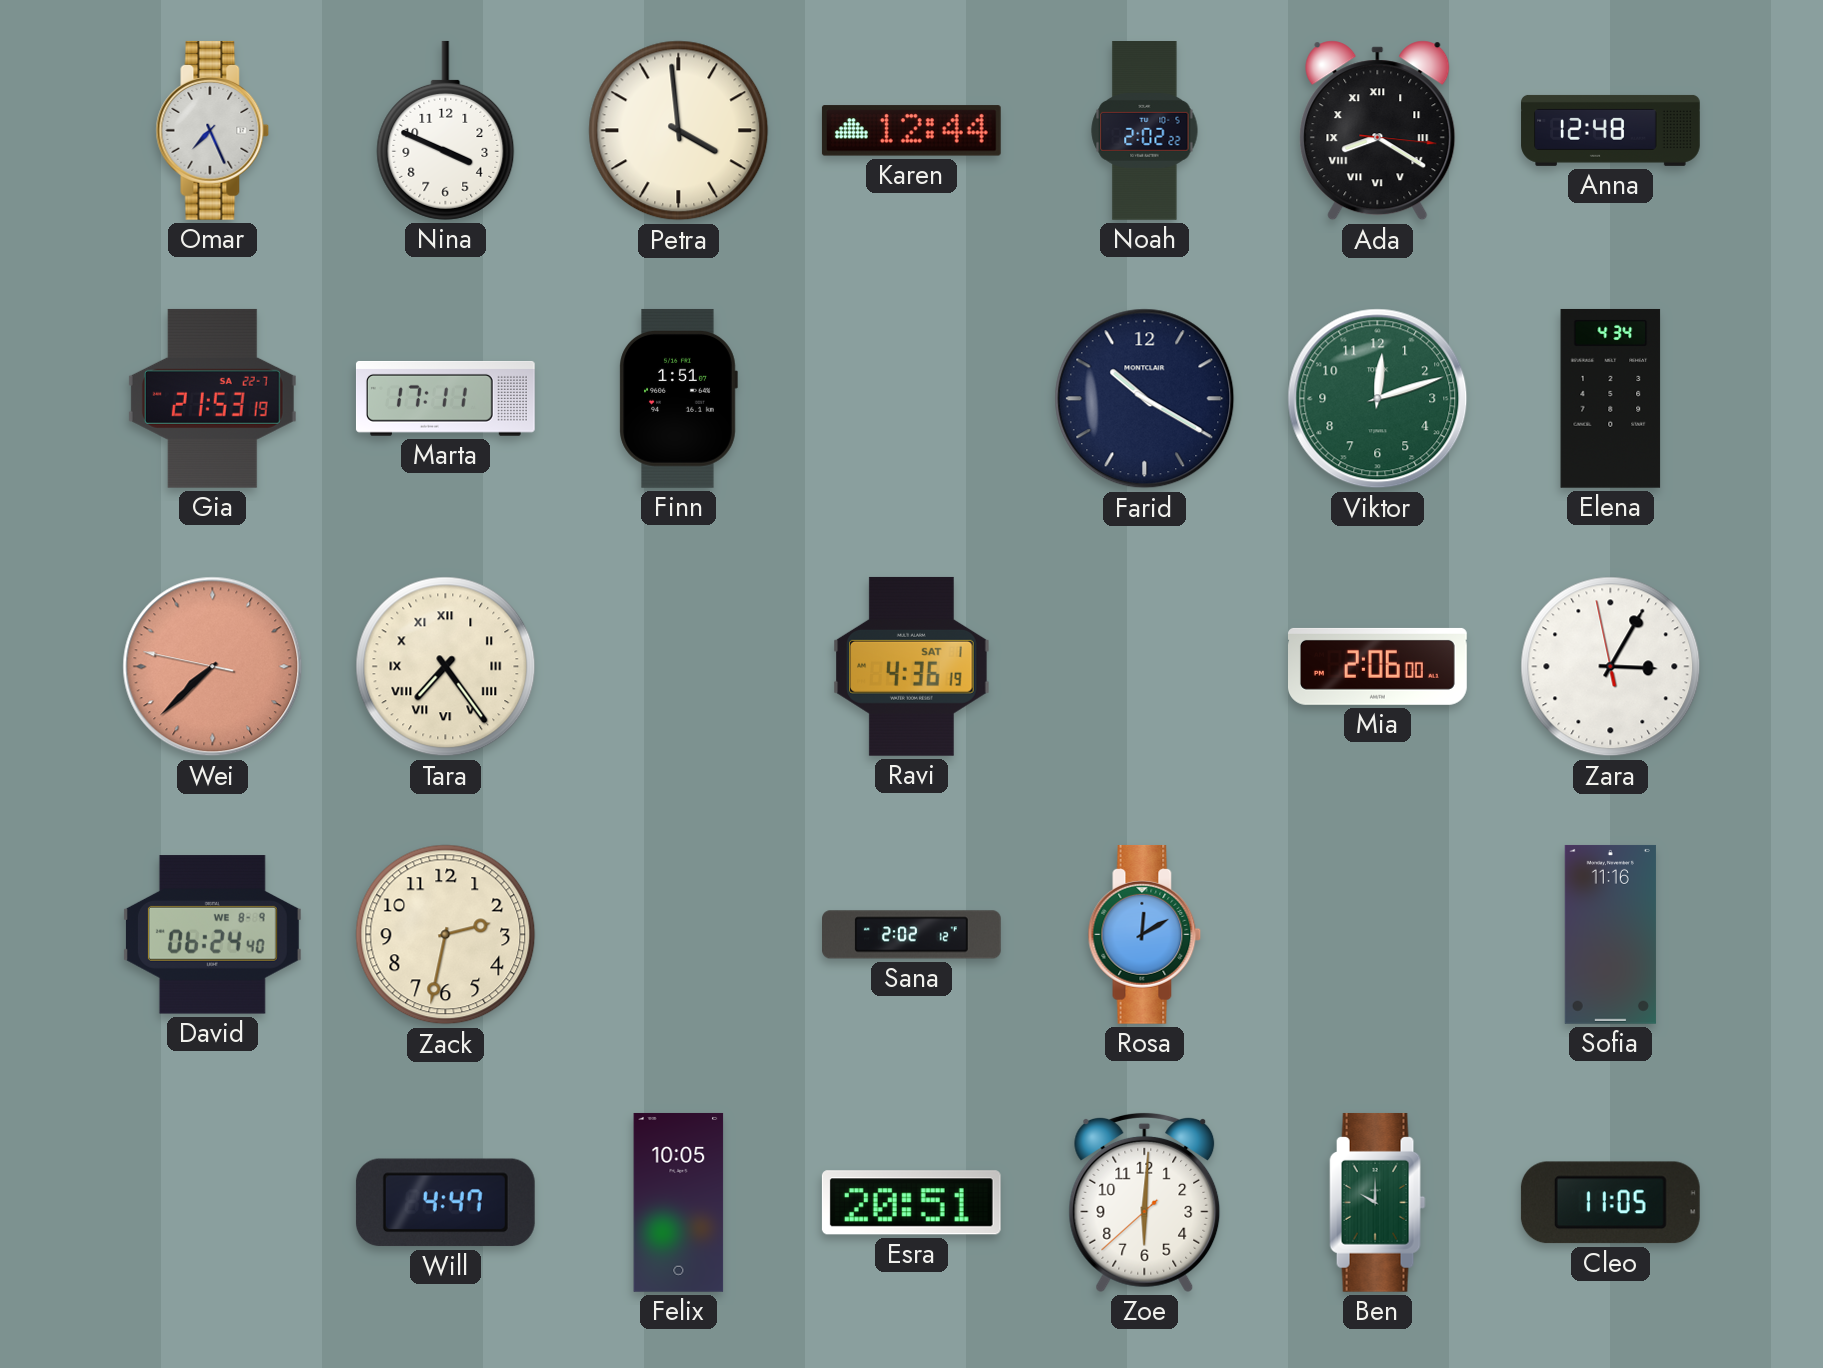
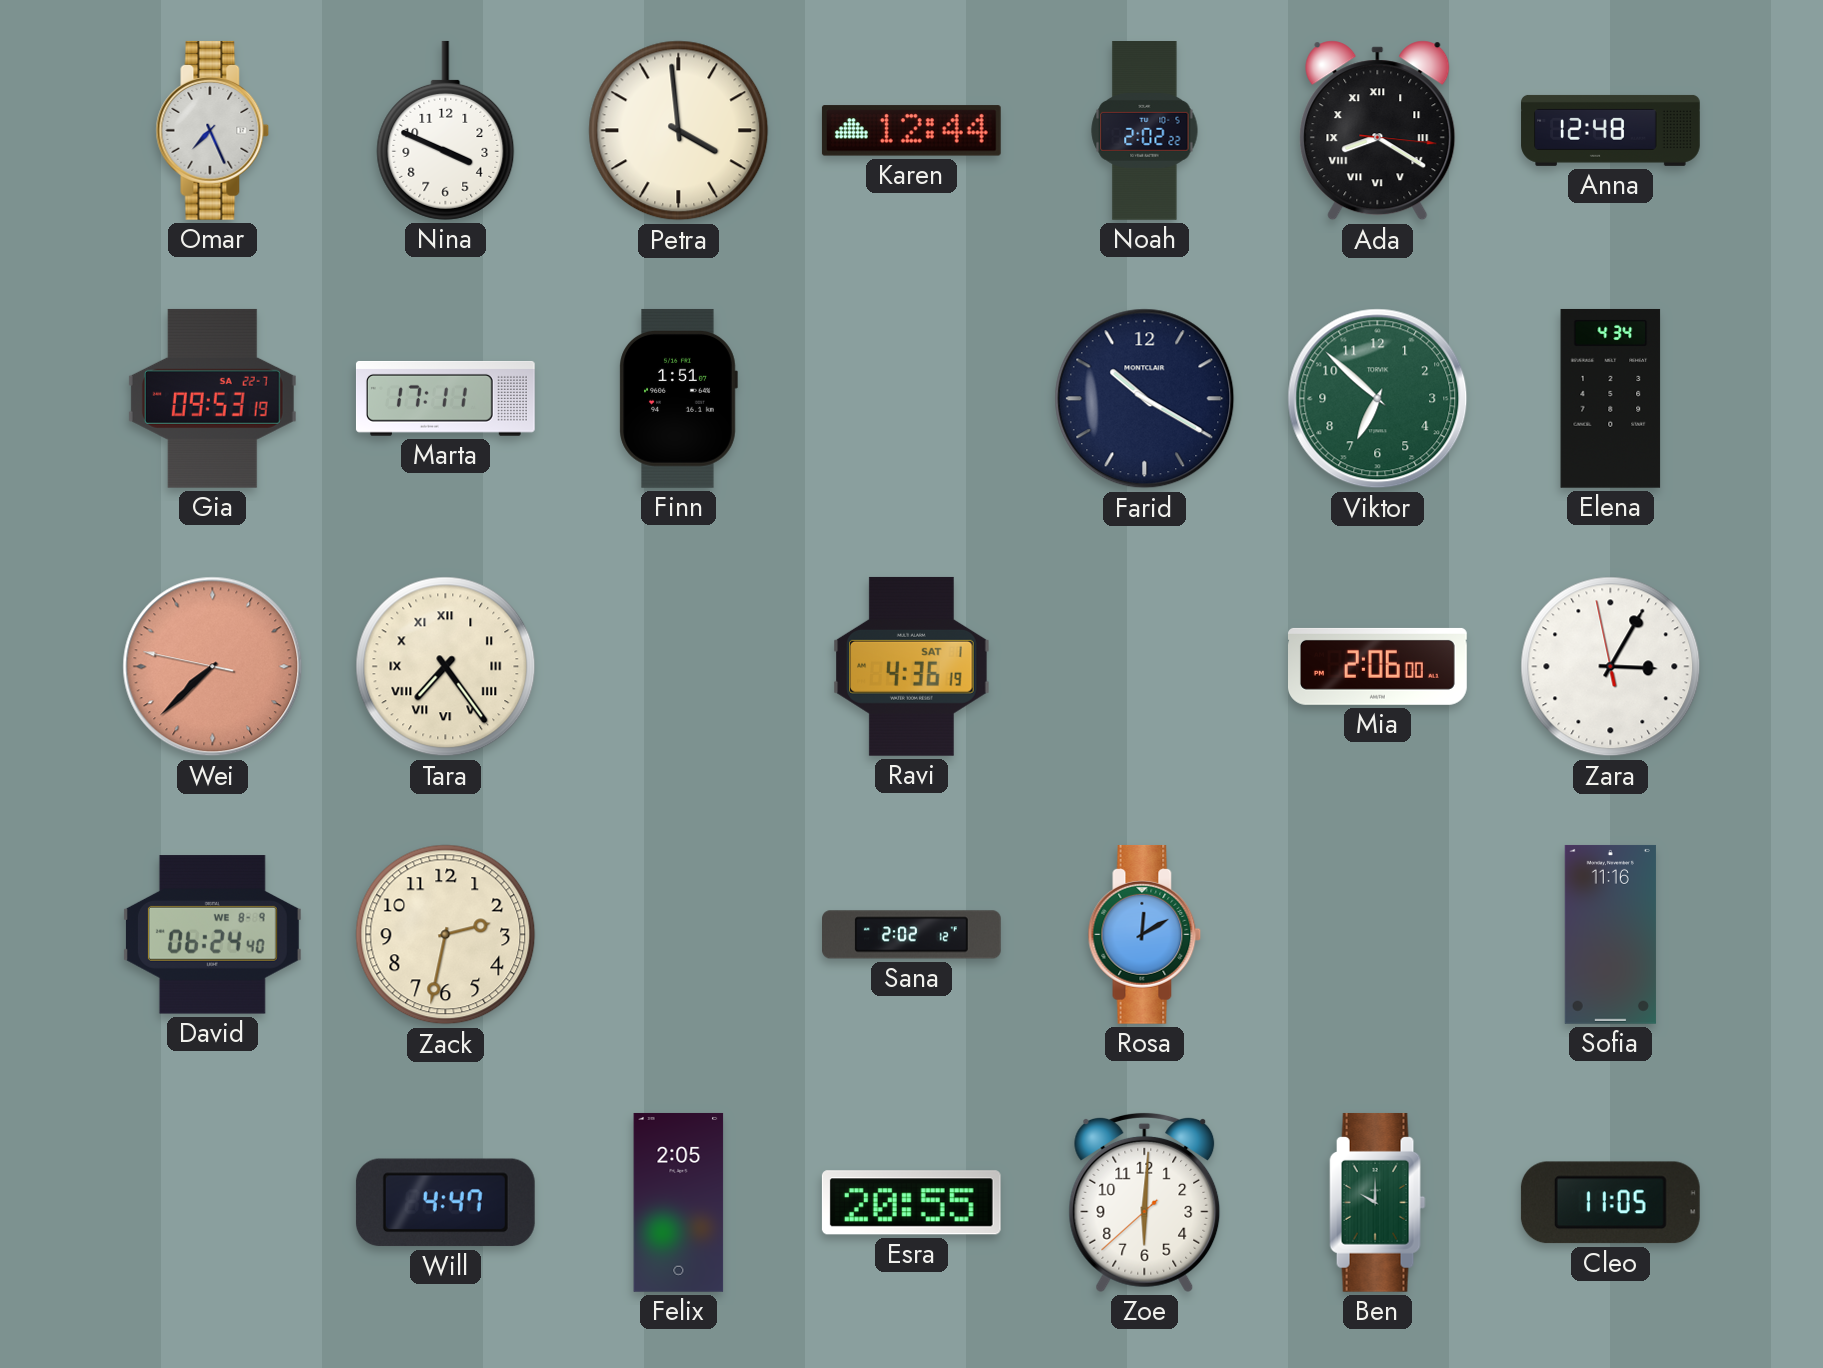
Gia: 21:53 -> 09:53 (212, 398)
Viktor: 12:12 -> 6:52 (1378, 399)
Felix: 10:05 -> 2:05 (679, 1202)
Esra: 20:51 -> 20:55 (911, 1203)
